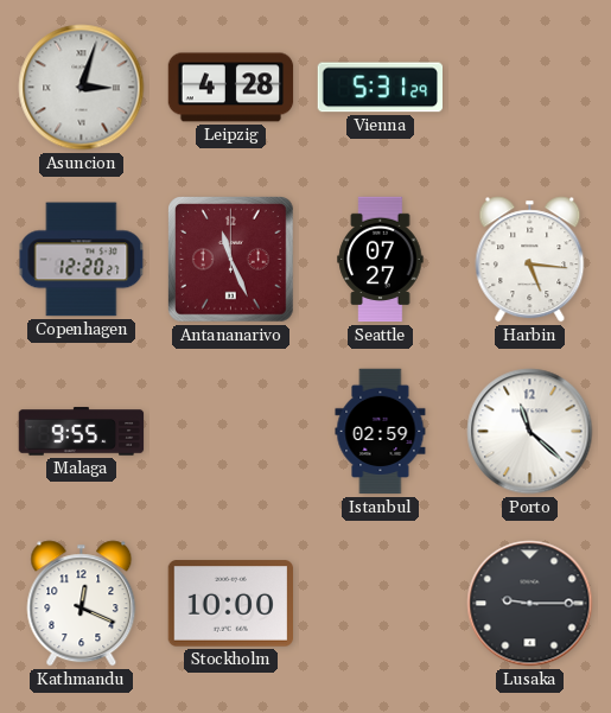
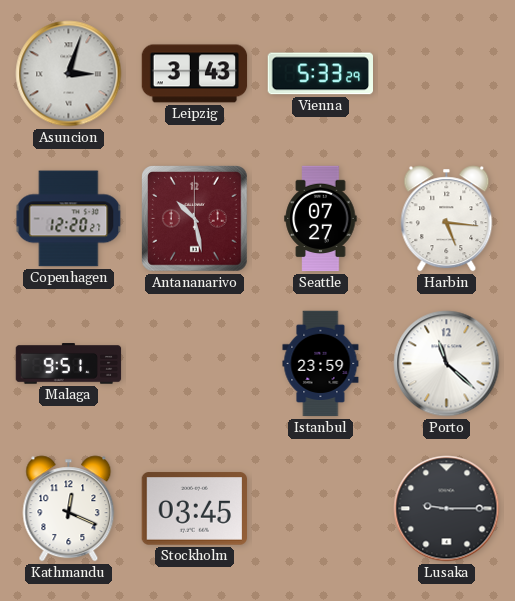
Leipzig: 4:28 -> 3:43 (195, 74)
Vienna: 5:31 -> 5:33 (320, 74)
Antananarivo: 11:26 -> 10:28 (195, 219)
Malaga: 9:55 -> 9:51 (69, 364)
Istanbul: 02:59 -> 23:59 (321, 364)
Stockholm: 10:00 -> 03:45 (194, 509)
